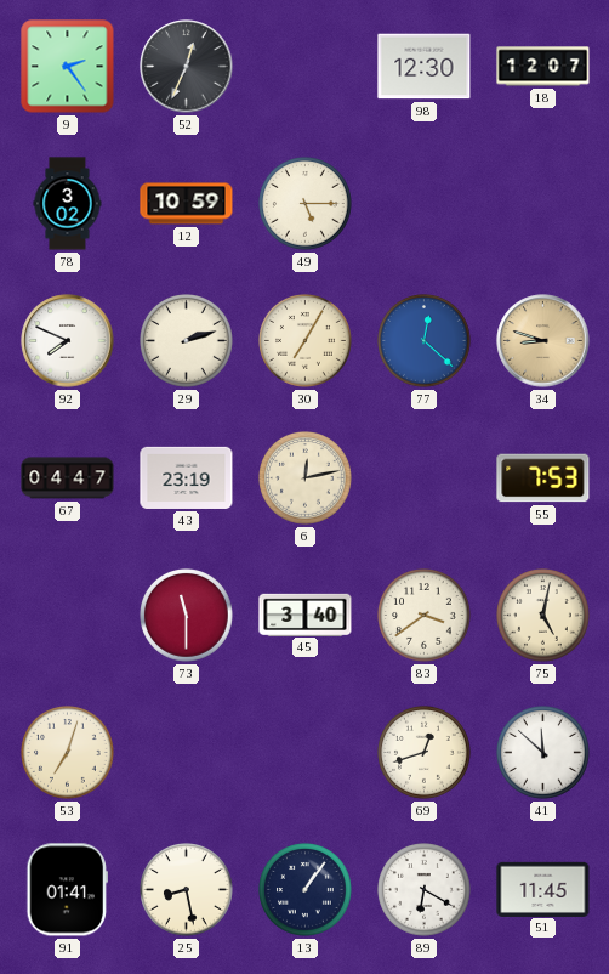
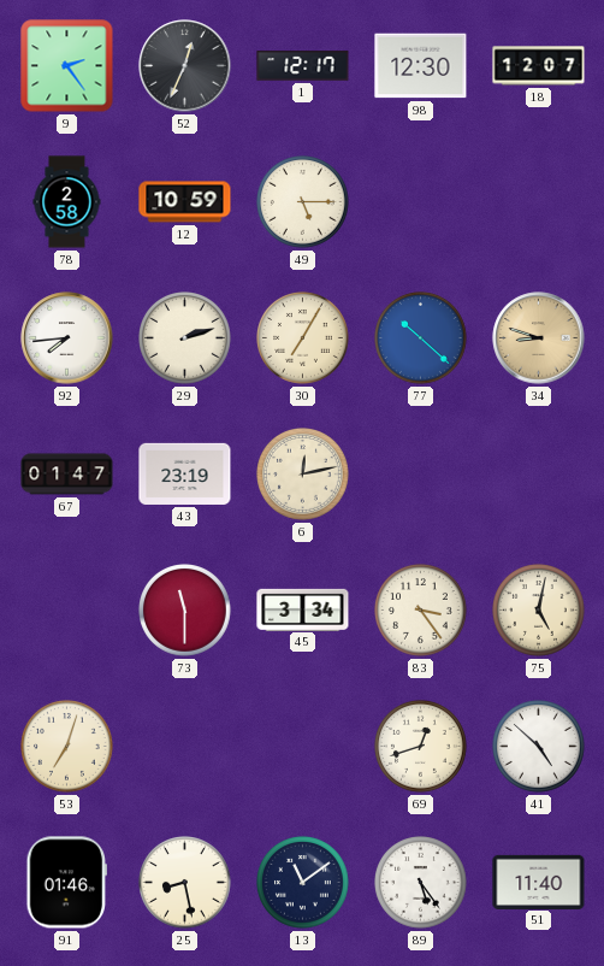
1: none -> 12:17 (303, 66)
78: 3:02 -> 2:58 (67, 202)
92: 7:49 -> 7:44 (67, 338)
77: 12:22 -> 10:22 (421, 338)
67: 04:47 -> 01:47 (67, 475)
55: 7:53 -> none (543, 478)
45: 3:40 -> 3:34 (303, 609)
83: 3:39 -> 3:24 (421, 611)
41: 11:52 -> 4:52 (539, 747)
91: 01:41 -> 01:46 (66, 883)
13: 1:06 -> 11:09 (303, 883)
89: 6:20 -> 5:24 (421, 883)
51: 11:45 -> 11:40 (539, 882)
